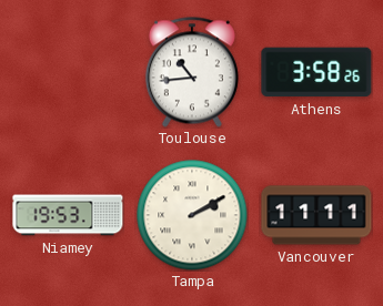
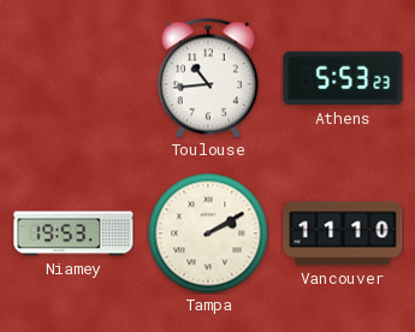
Athens: 3:58 -> 5:53 (343, 78)
Vancouver: 11:11 -> 11:10 (343, 233)
